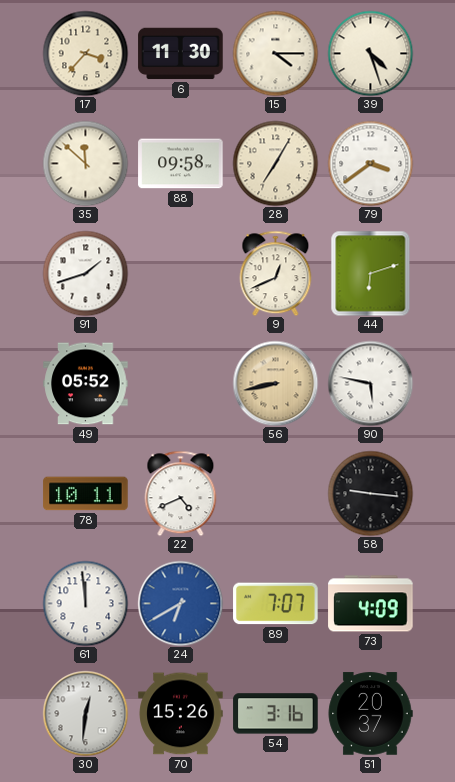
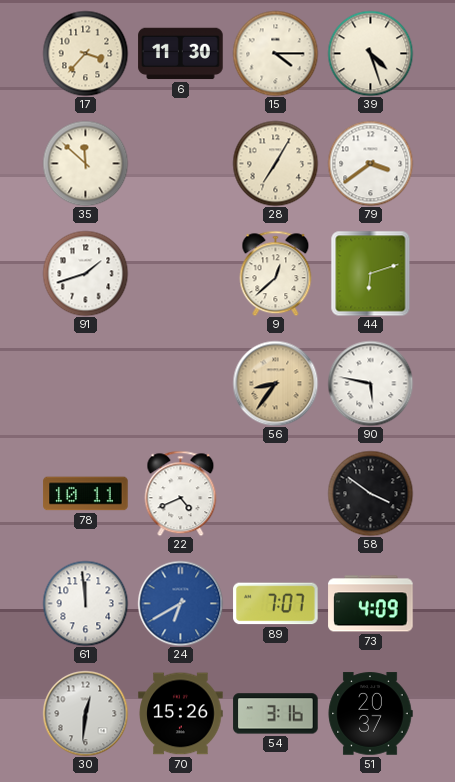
88: 09:58 -> none (181, 164)
9: 12:41 -> 12:38 (276, 273)
49: 05:52 -> none (86, 384)
56: 8:43 -> 8:36 (275, 383)
58: 9:16 -> 3:51 (370, 493)
